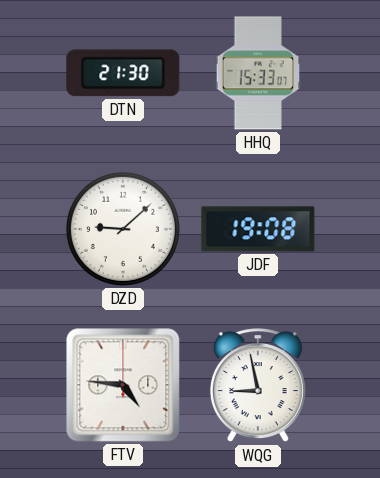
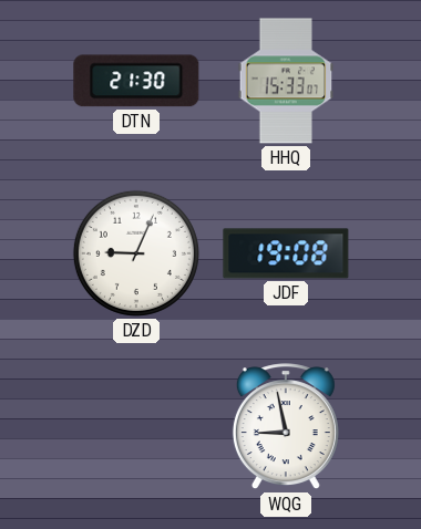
DZD: 9:08 -> 9:04 (136, 253)
FTV: 4:46 -> none (123, 385)
